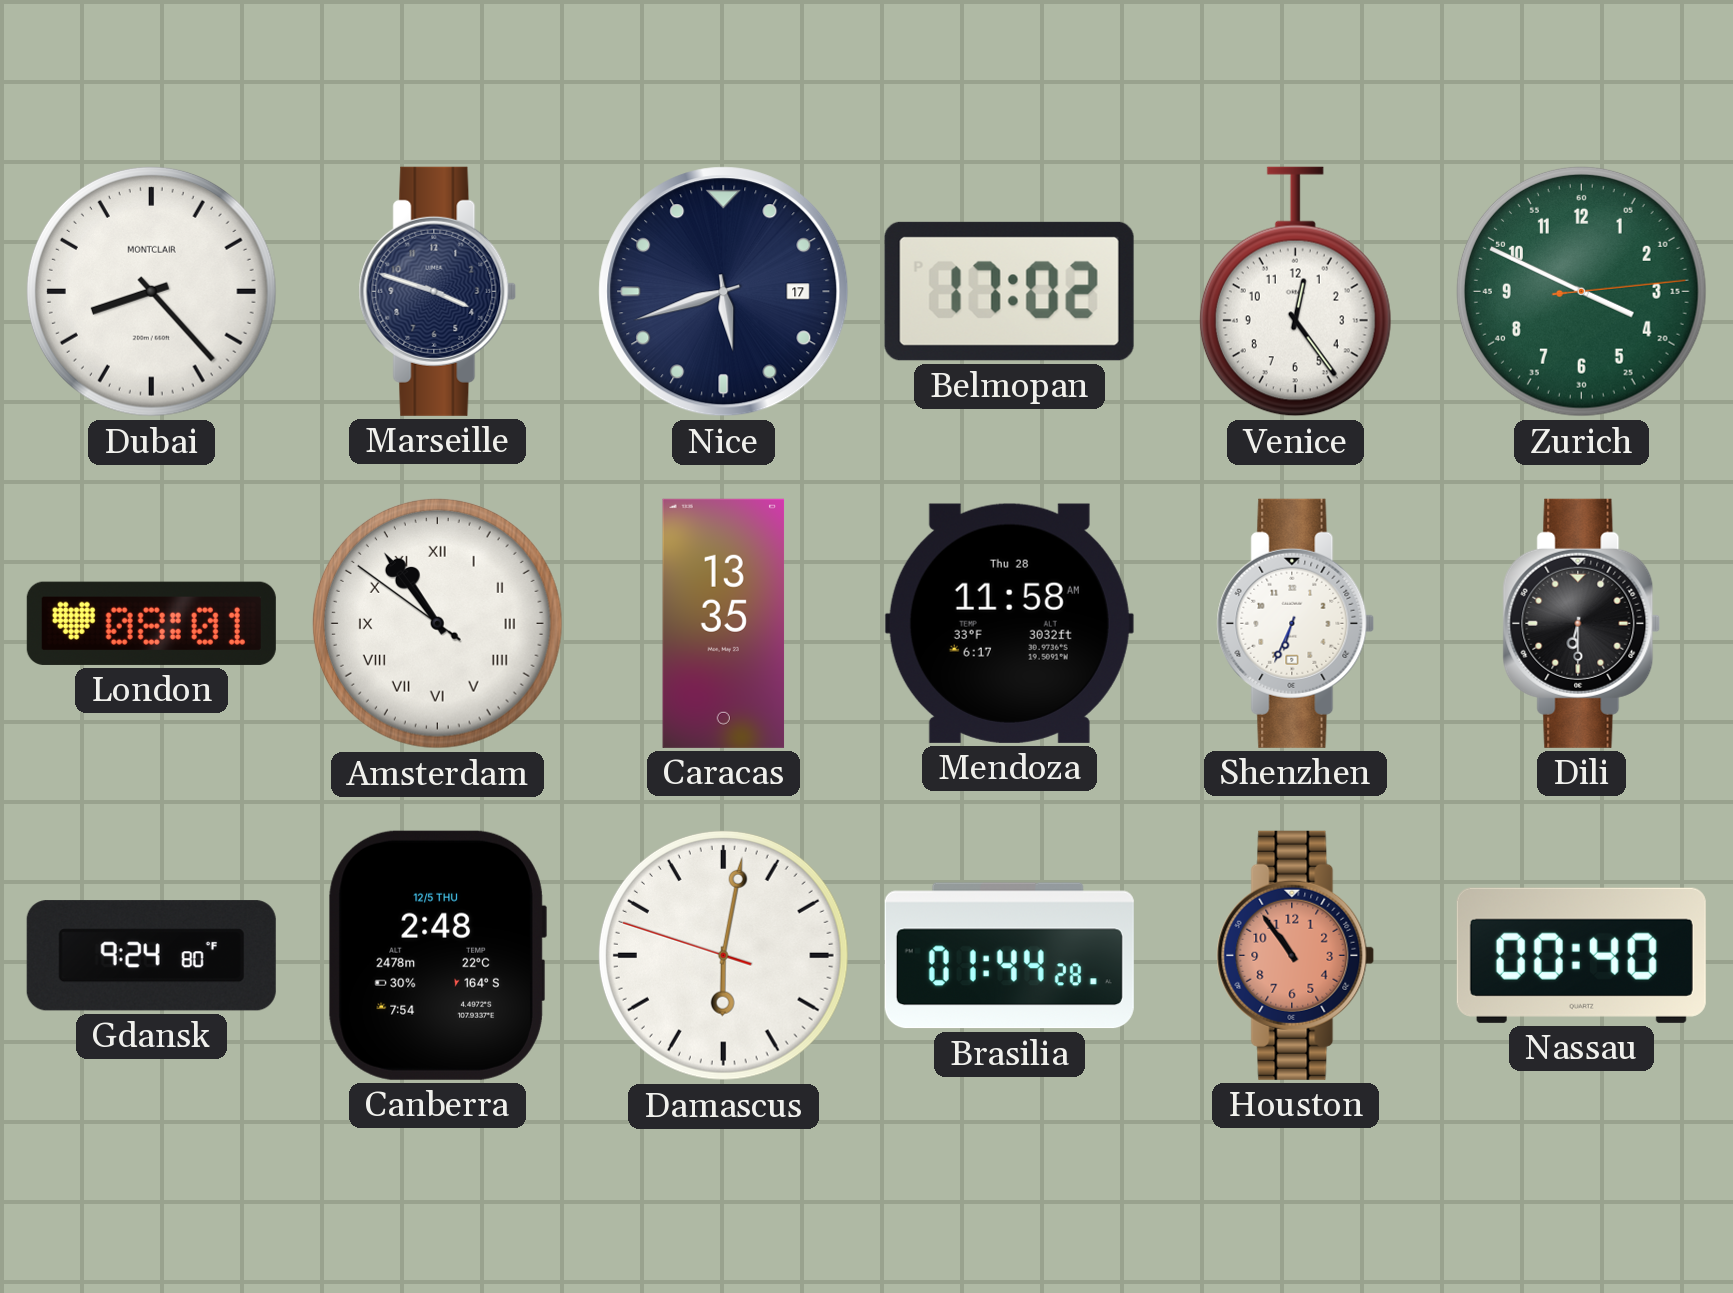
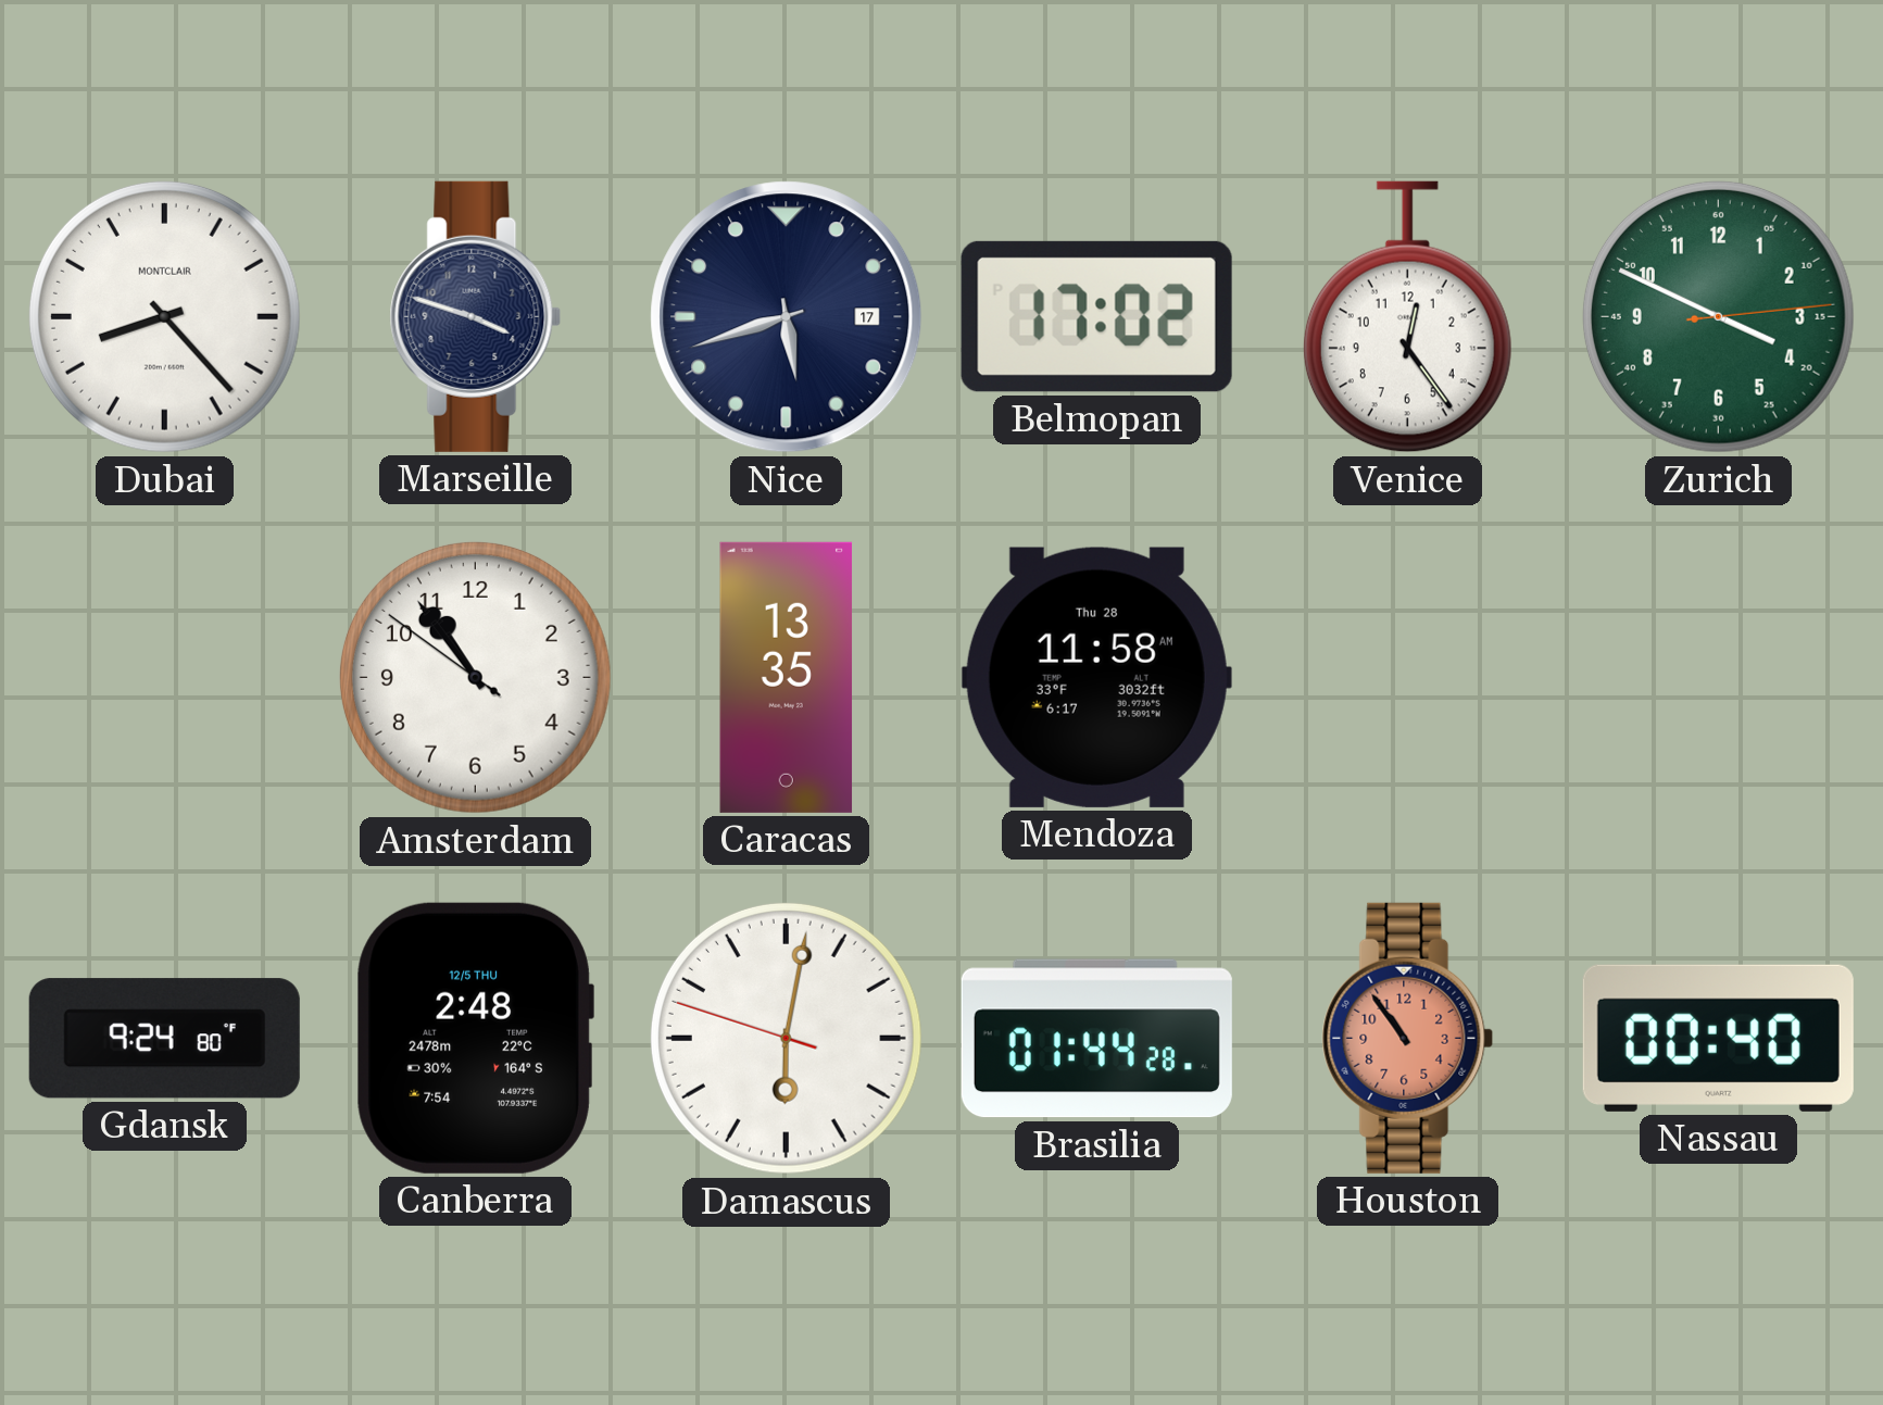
London: 08:01 -> none (151, 623)
Amsterdam numerals: Roman -> Arabic (475, 677)
Shenzhen: 6:34 -> none (1296, 623)
Dili: 6:30 -> none (1582, 623)
